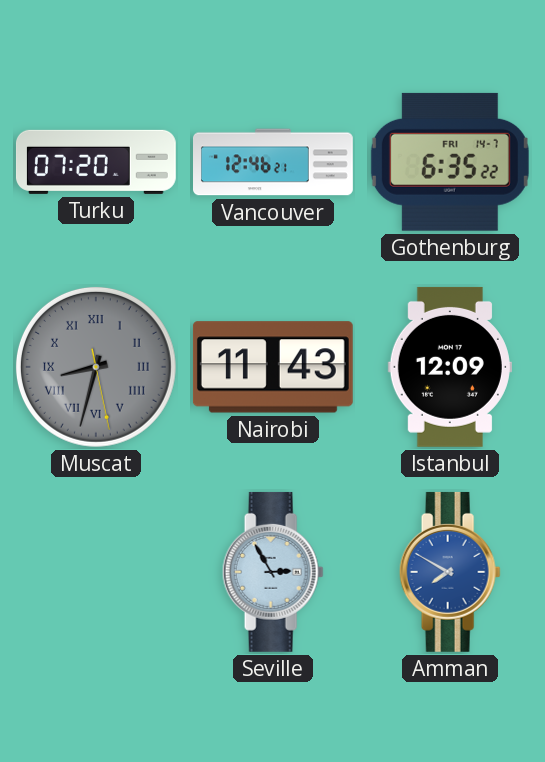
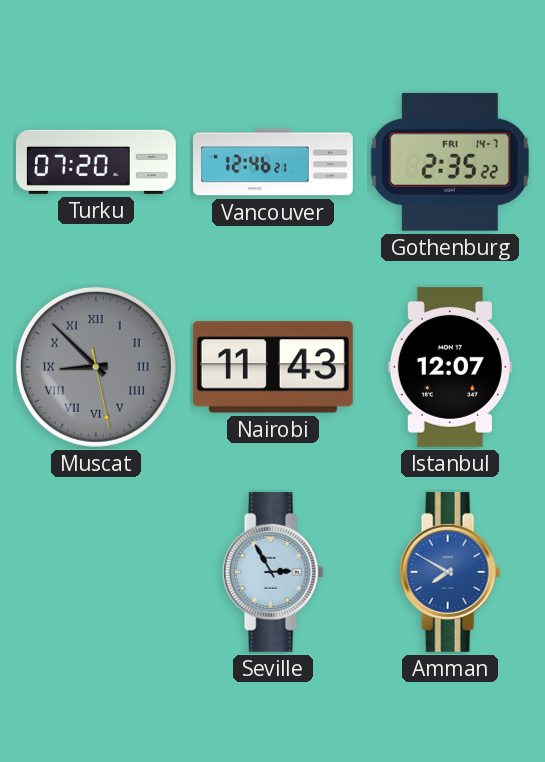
Gothenburg: 6:35 -> 2:35 (450, 162)
Muscat: 8:32 -> 8:52 (96, 367)
Istanbul: 12:09 -> 12:07 (450, 367)
